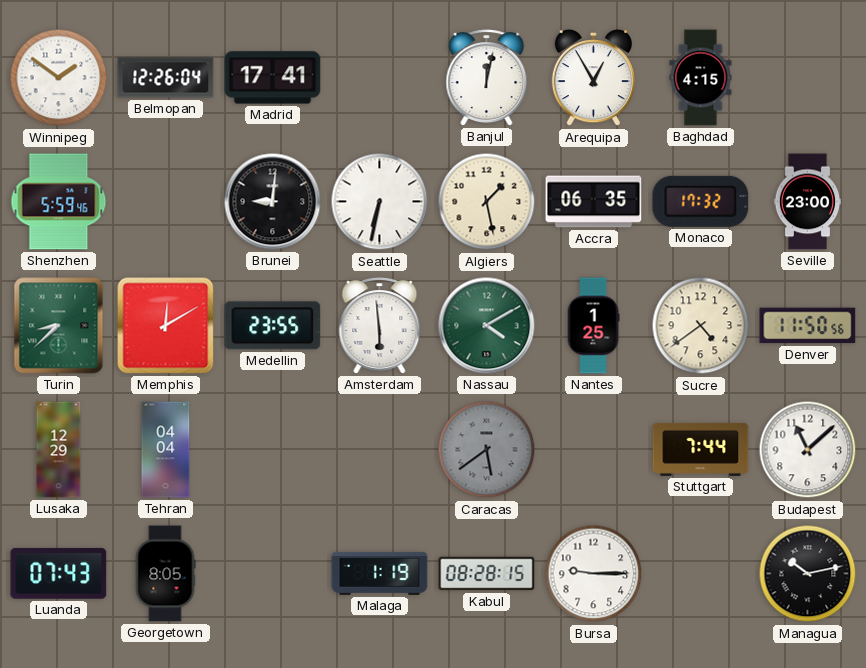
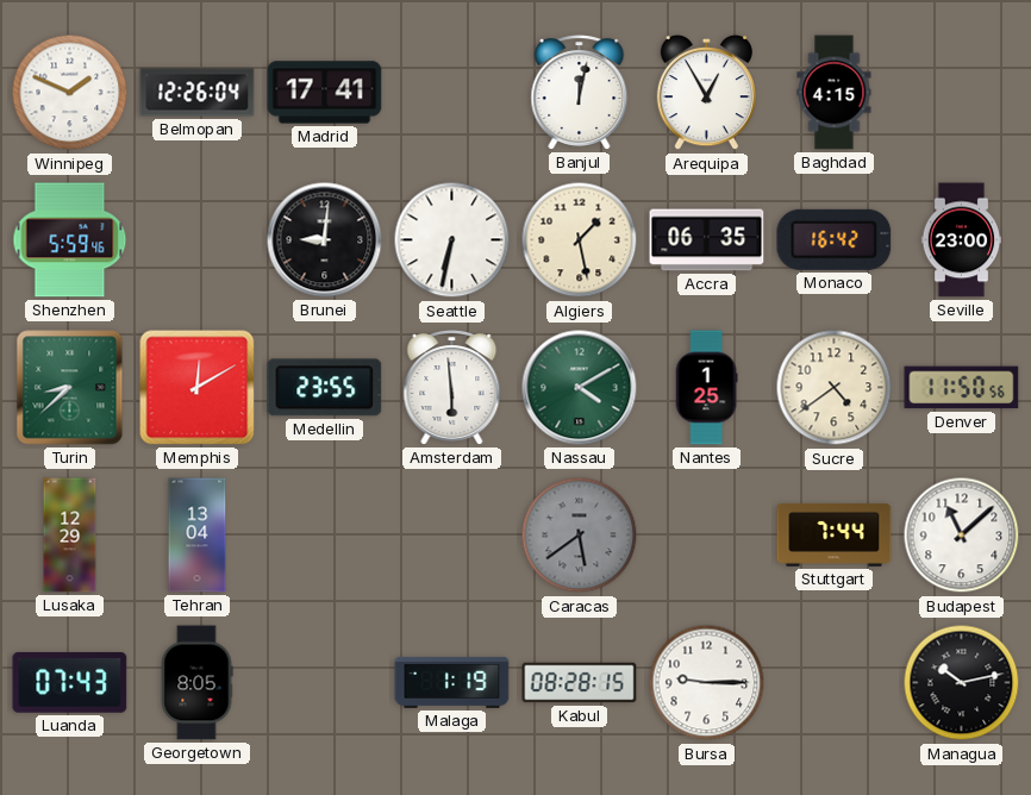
Winnipeg: 1:51 -> 1:49 (70, 93)
Monaco: 17:32 -> 16:42 (835, 239)
Tehran: 04:04 -> 13:04 (198, 536)
